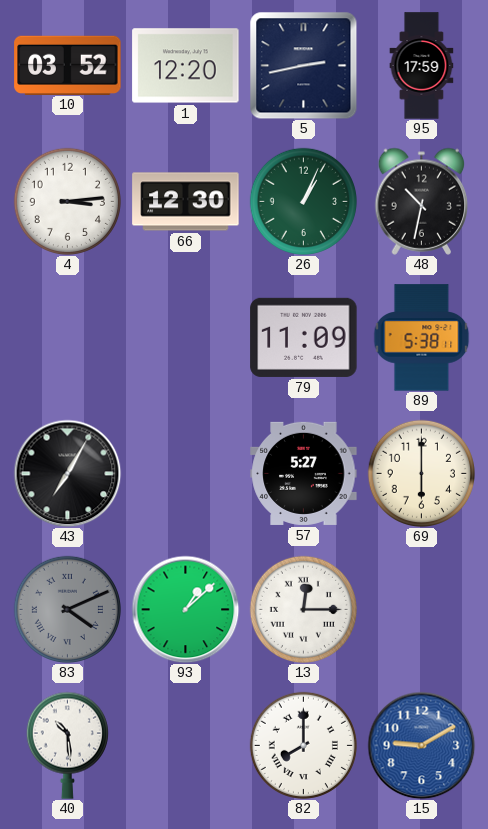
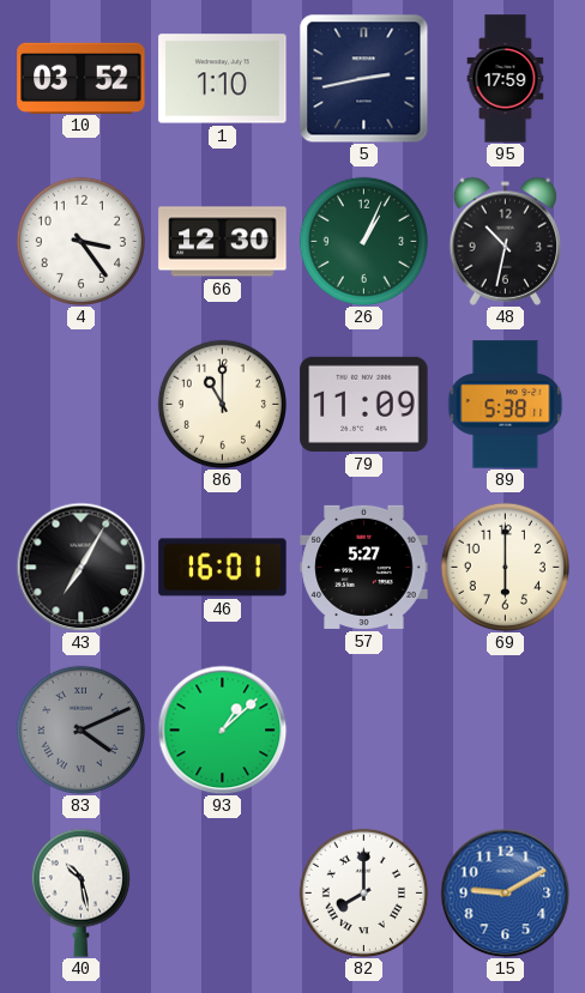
1: 12:20 -> 1:10 (223, 79)
4: 3:14 -> 3:24 (80, 241)
86: none -> 11:00 (222, 404)
46: none -> 16:01 (223, 568)
13: 12:15 -> none (303, 609)
40: 10:29 -> 10:28 (80, 892)
